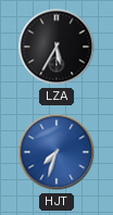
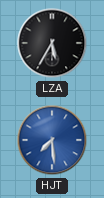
HJT: 7:33 -> 7:29 (52, 140)
